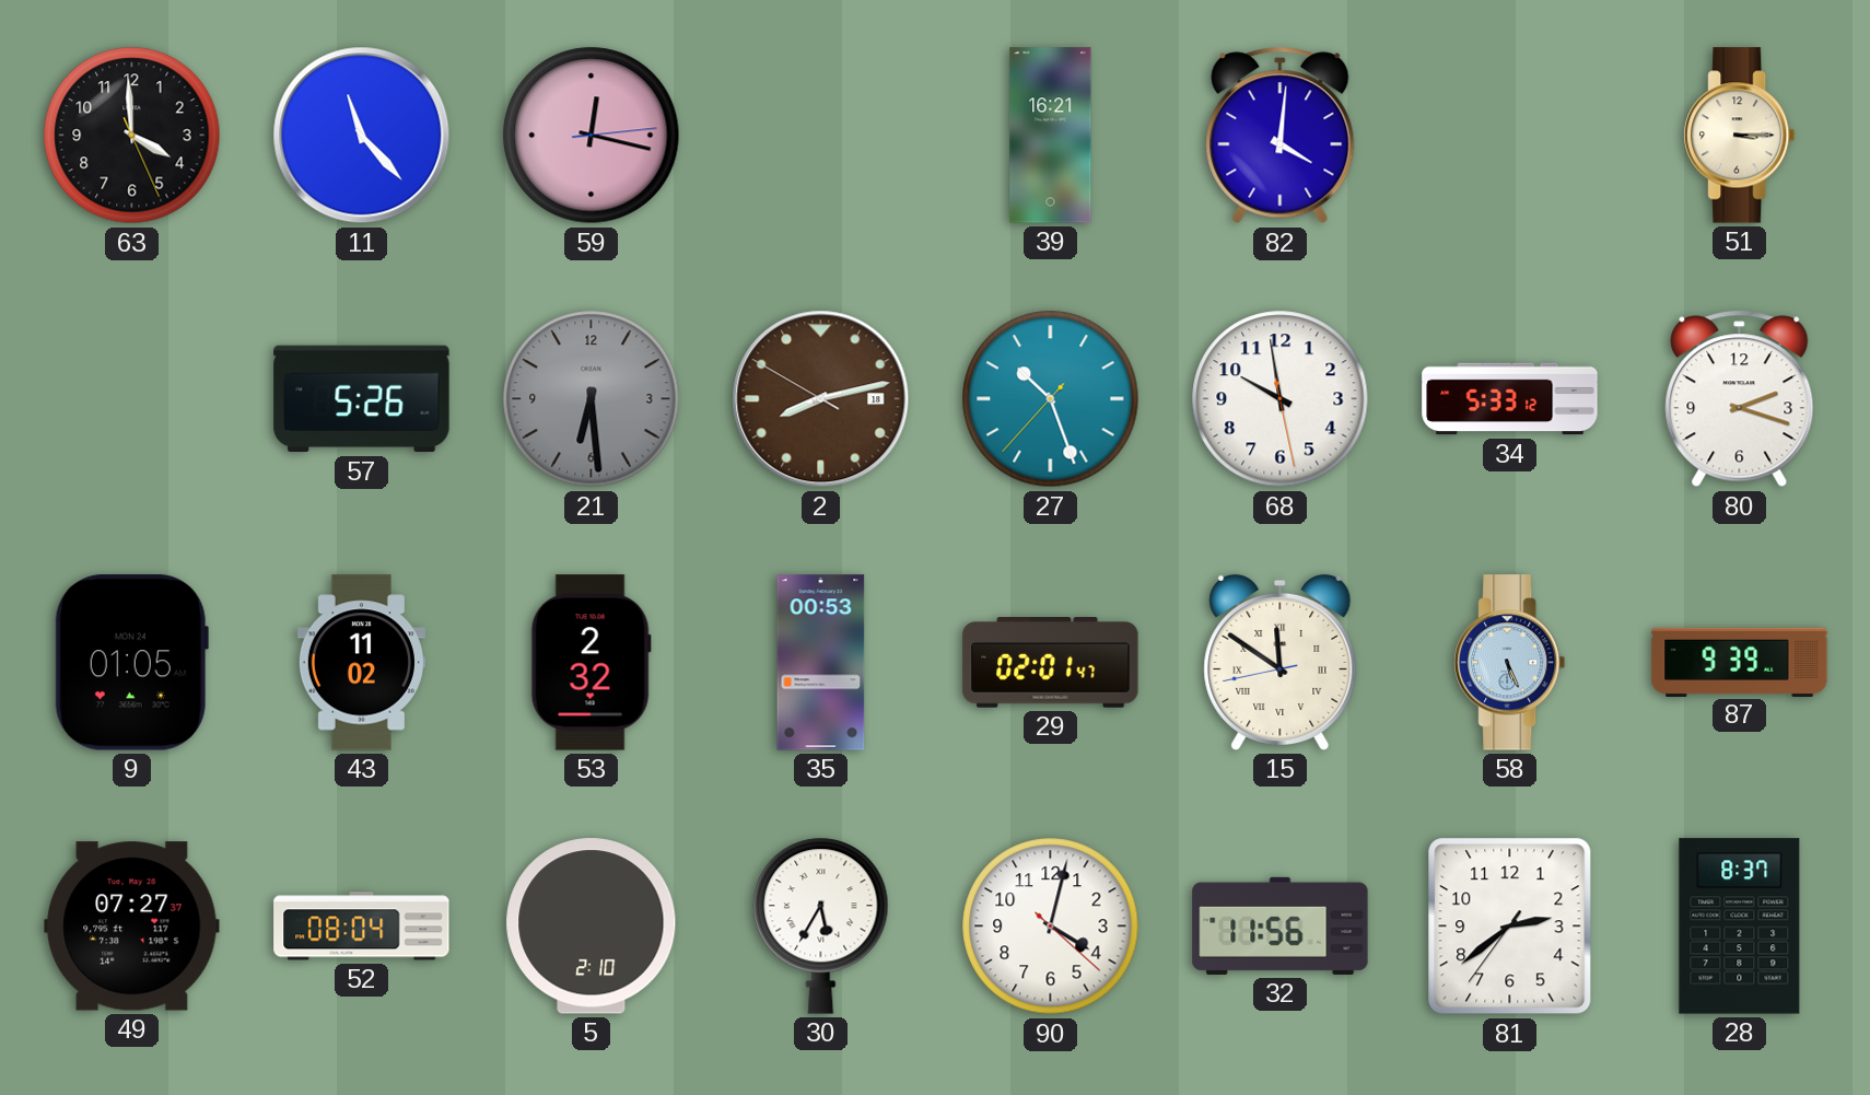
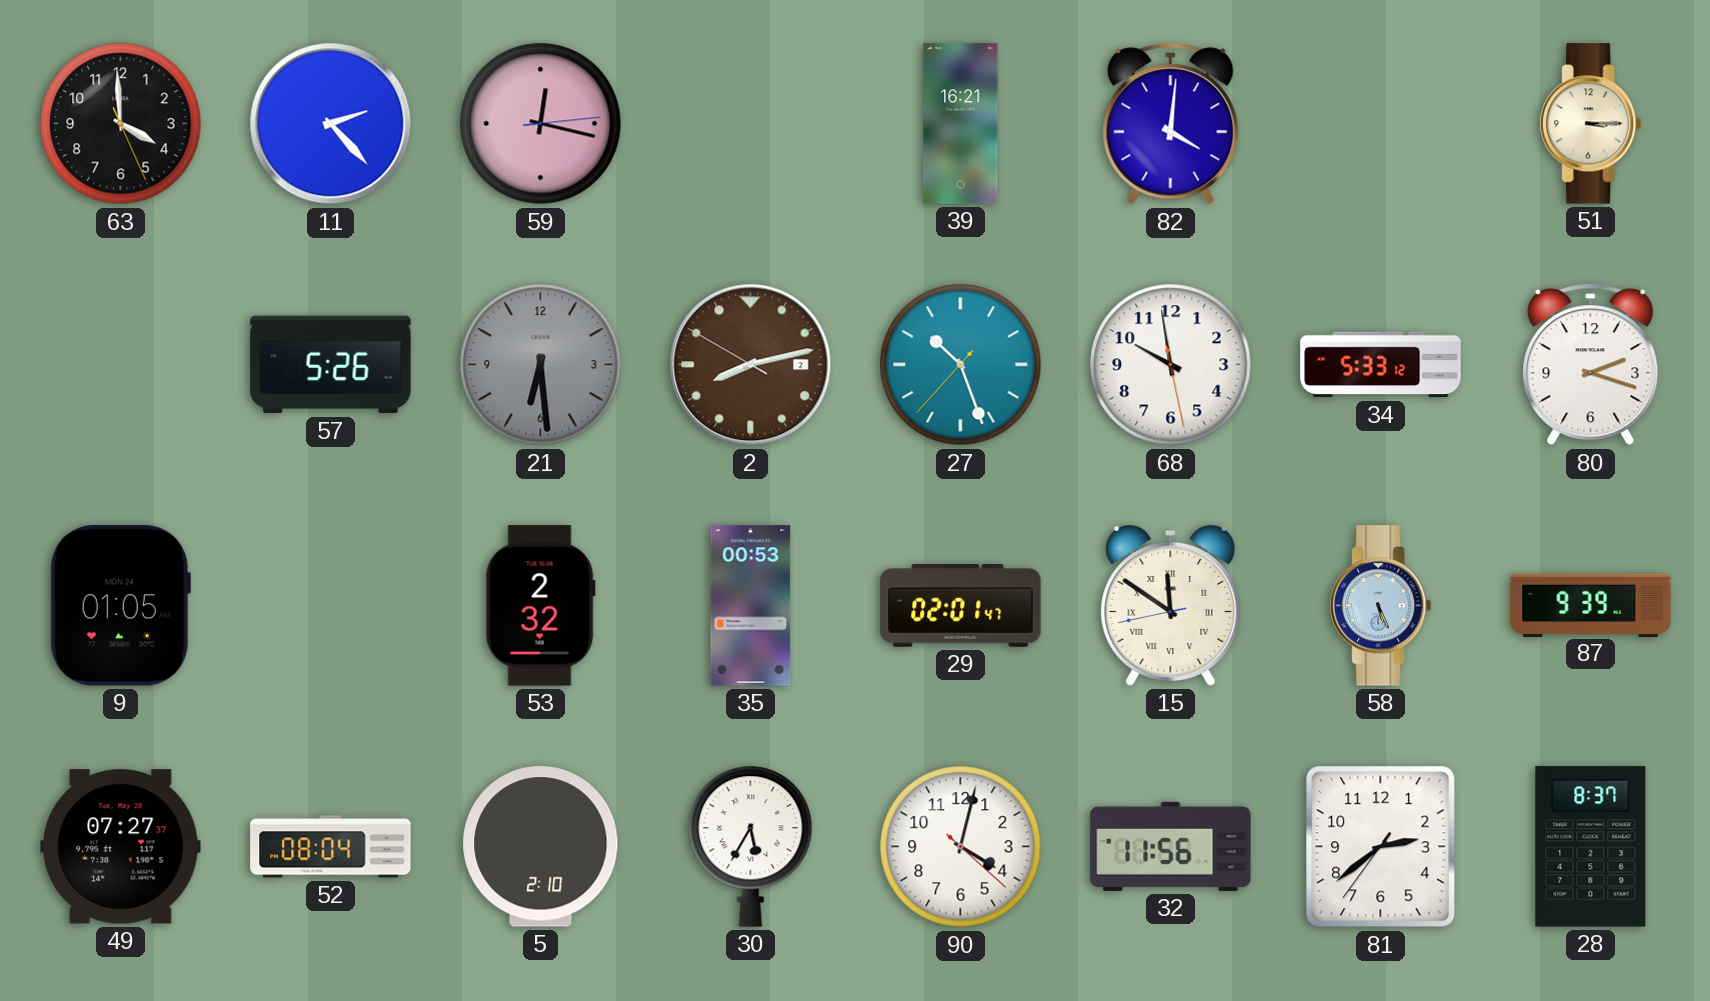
11: 11:23 -> 2:23 (331, 124)
2 date: 18 -> 2 (751, 365)
43: 11:02 -> none (361, 663)
